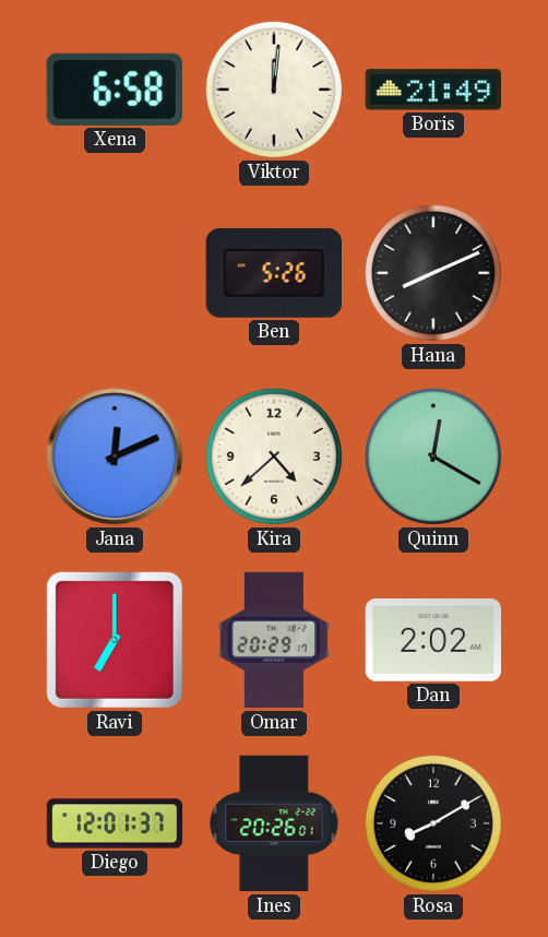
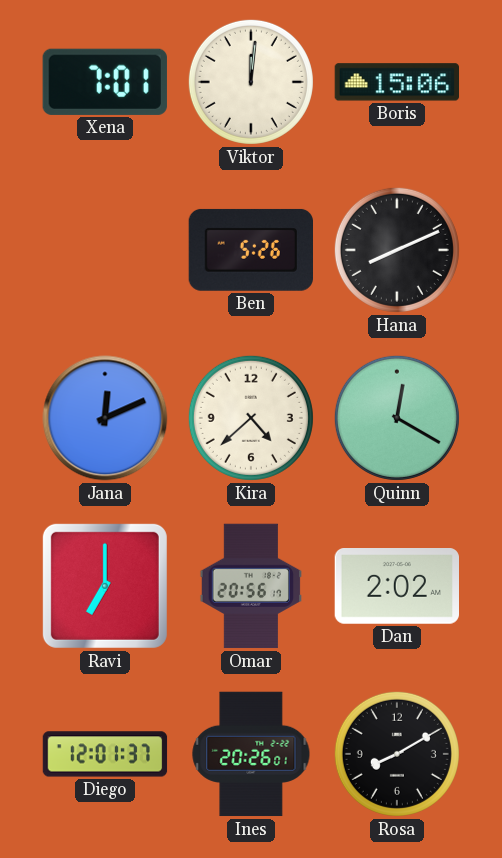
Xena: 6:58 -> 7:01 (105, 82)
Boris: 21:49 -> 15:06 (396, 82)
Omar: 20:29 -> 20:56 (250, 586)
